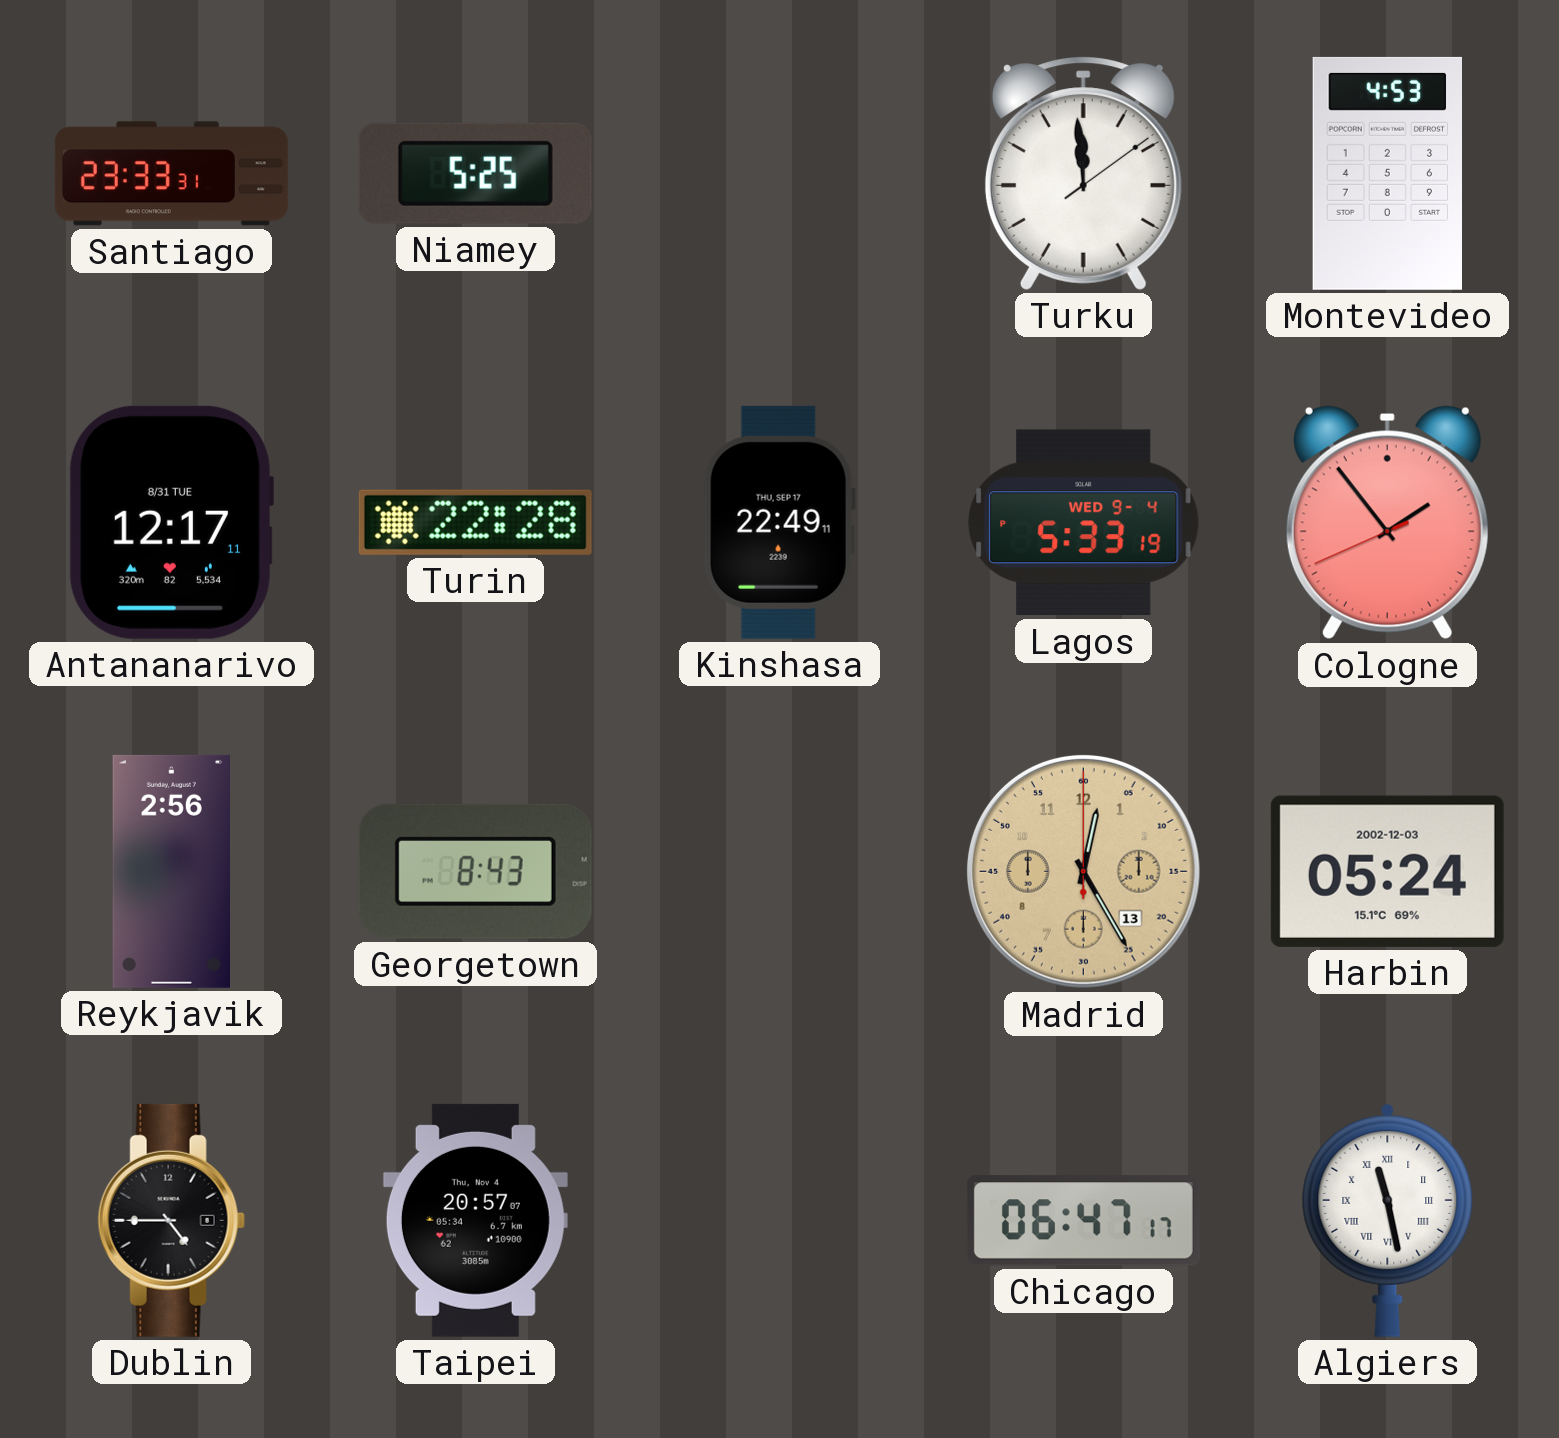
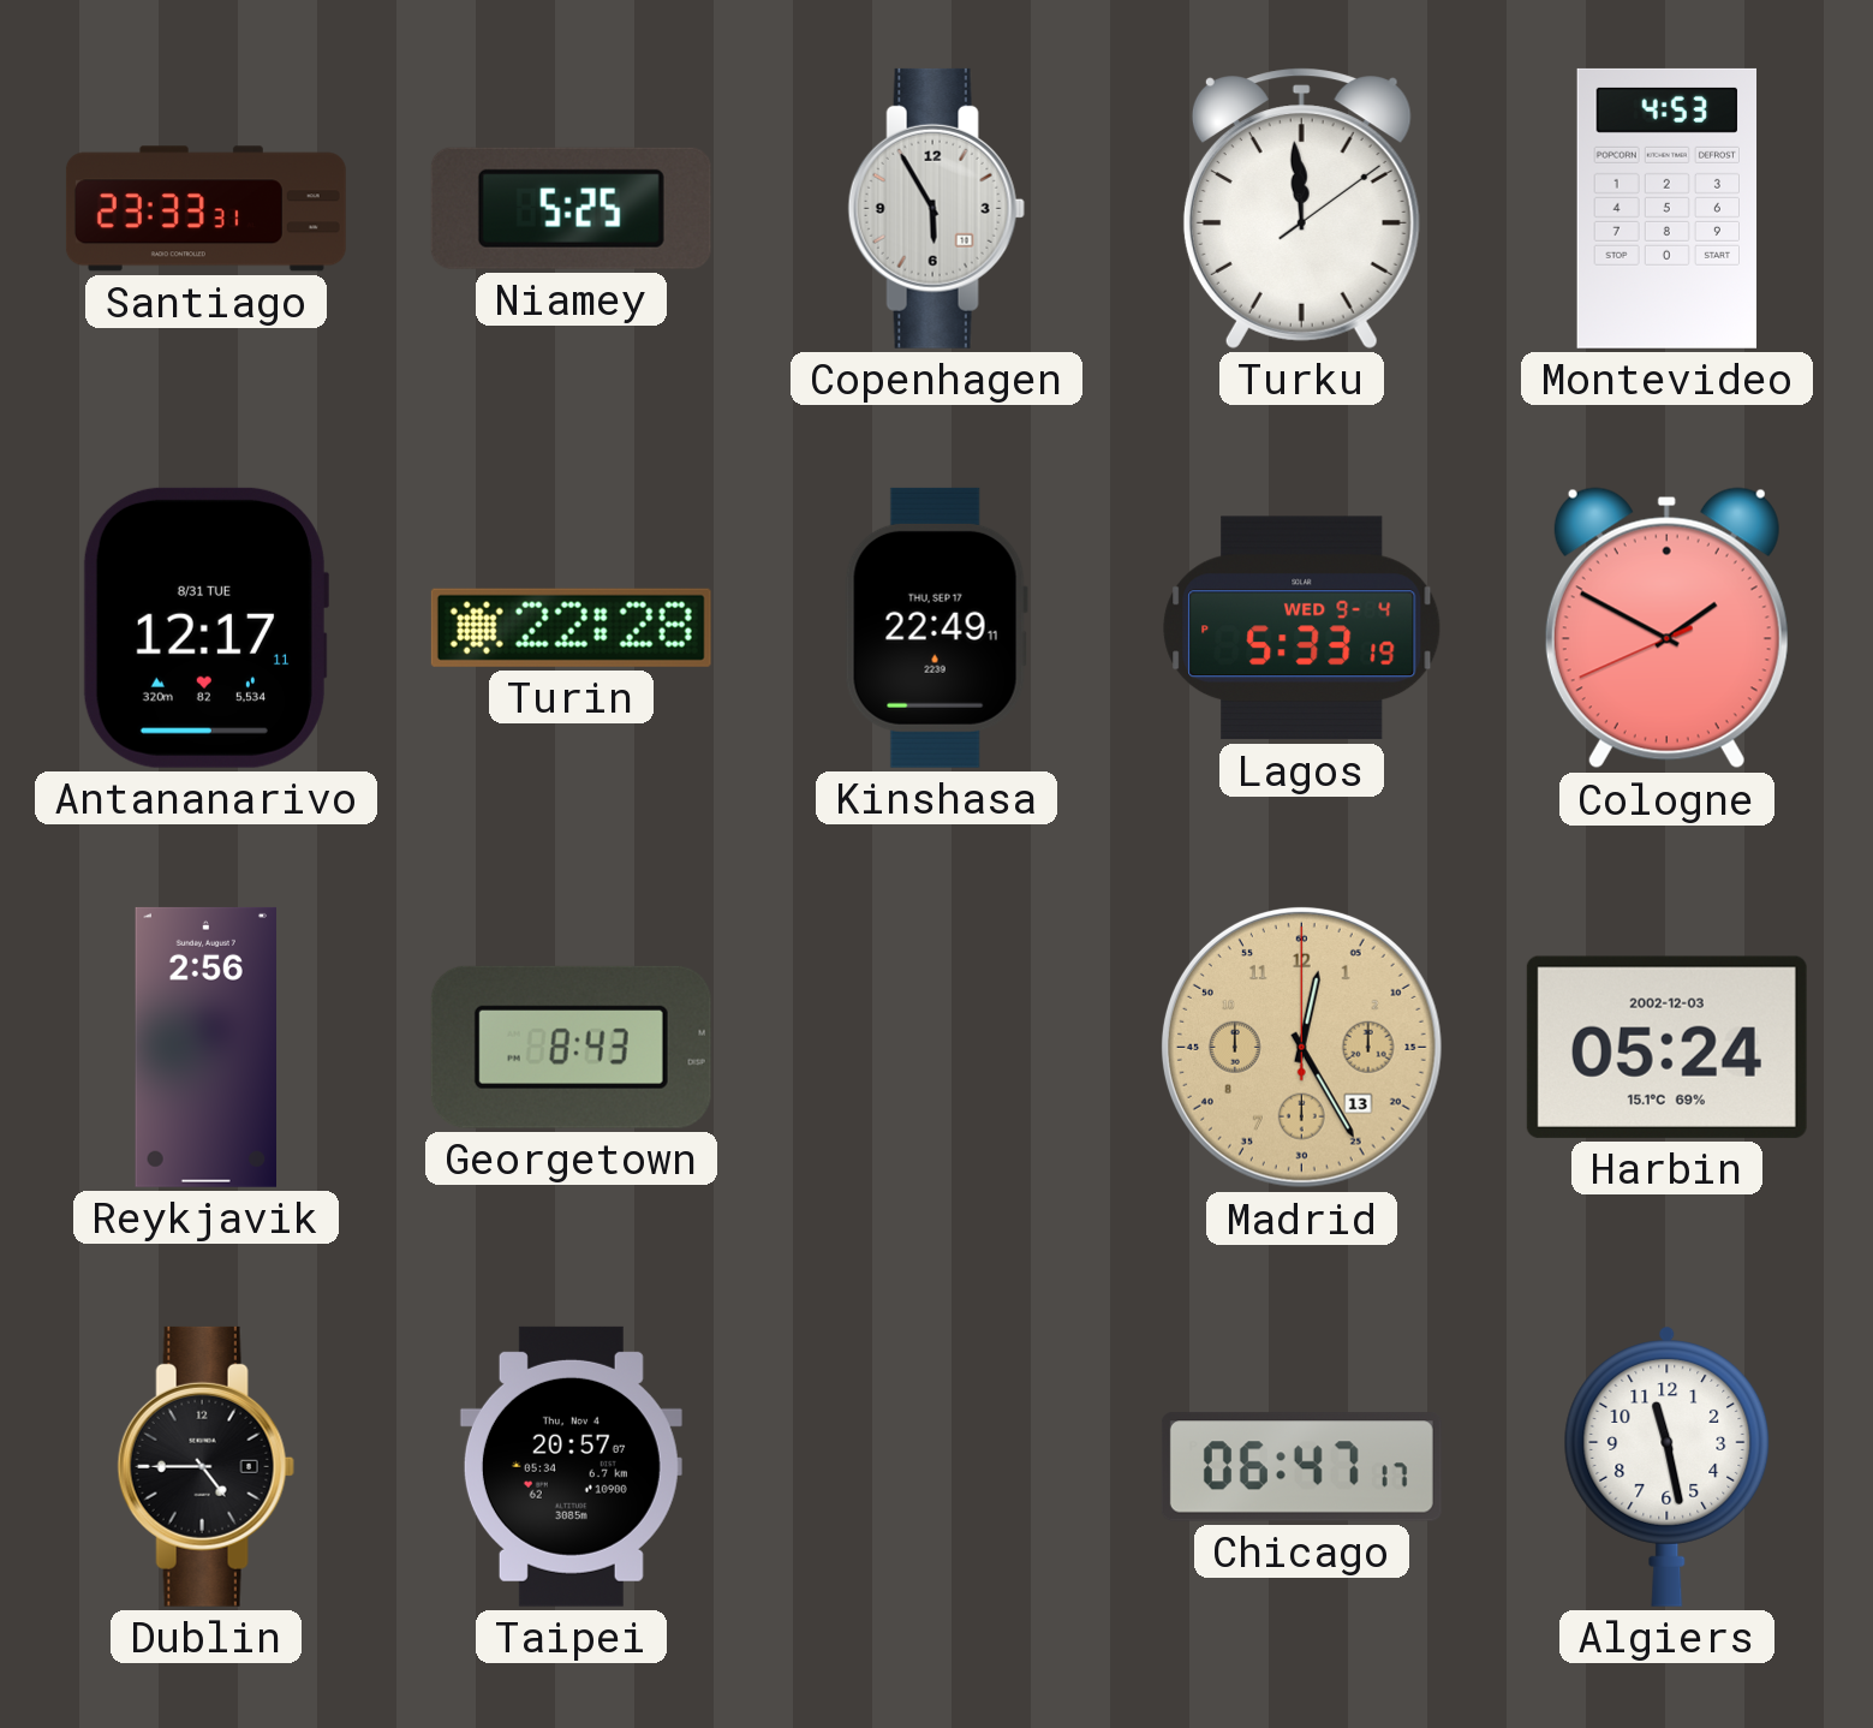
Copenhagen: none -> 5:55 (936, 208)
Cologne: 1:53 -> 1:49 (1666, 628)
Algiers numerals: Roman -> Arabic (1668, 1466)
